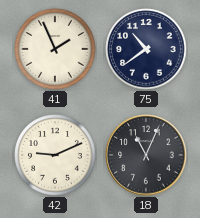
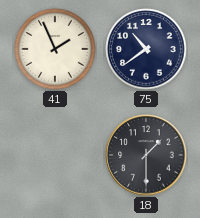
42: 9:11 -> none (55, 155)
18: 11:04 -> 1:30 (146, 155)
